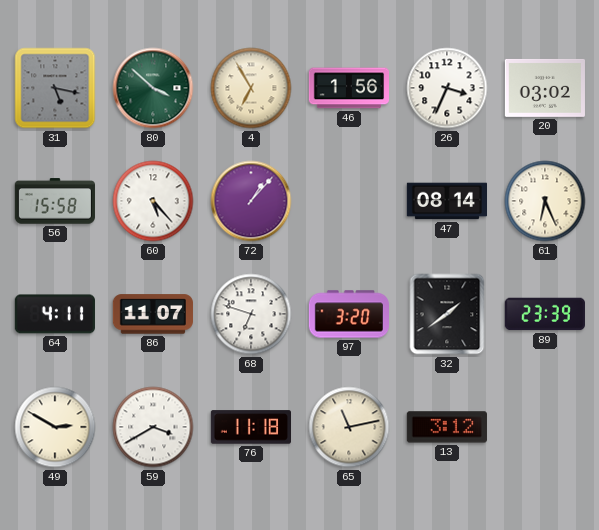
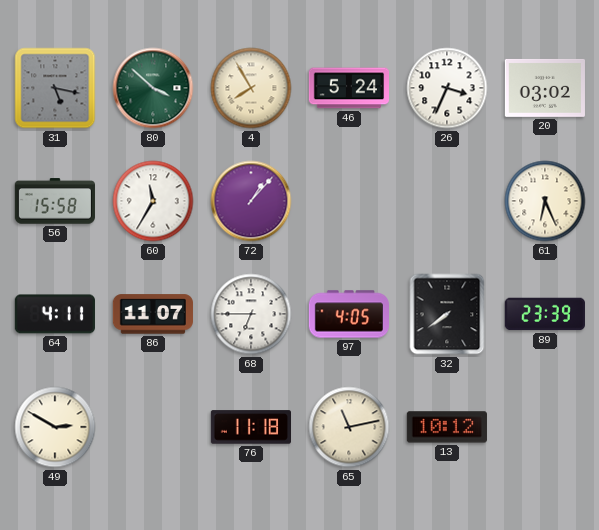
4: 6:55 -> 7:55 (251, 88)
46: 1:56 -> 5:24 (348, 88)
60: 5:23 -> 11:35 (153, 201)
47: 08:14 -> none (446, 201)
68: 6:48 -> 6:45 (251, 314)
97: 3:20 -> 4:05 (348, 314)
32: 1:39 -> 7:39 (447, 314)
59: 3:40 -> none (153, 427)
13: 3:12 -> 10:12 (447, 427)
